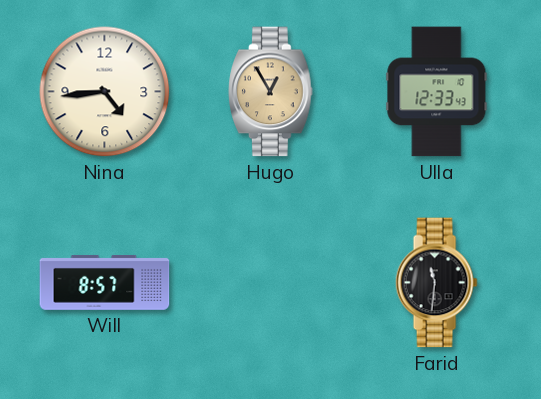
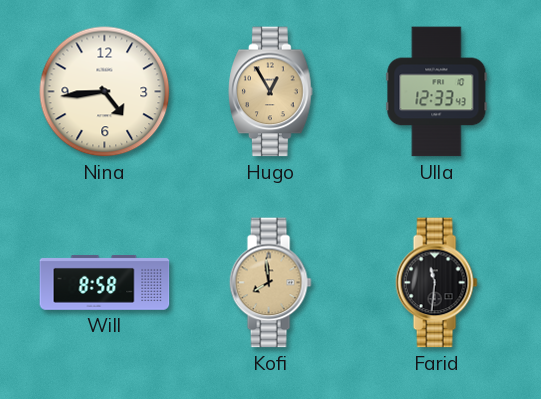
Will: 8:57 -> 8:58 (105, 283)
Kofi: none -> 7:59 (270, 283)
